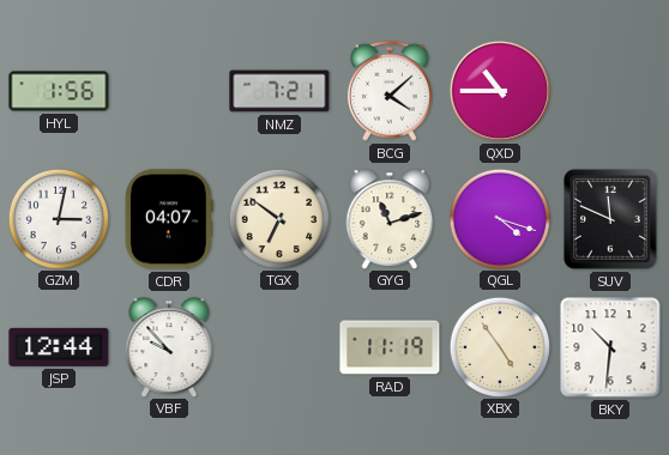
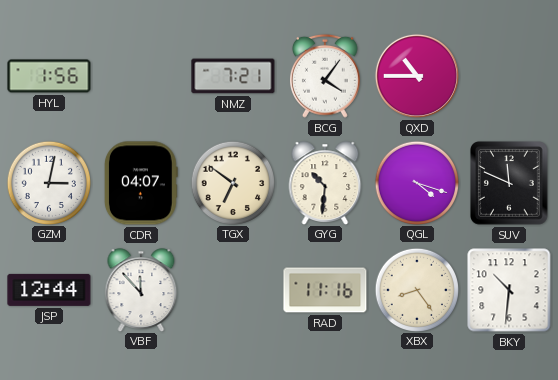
BCG: 4:08 -> 4:06 (325, 76)
GYG: 11:12 -> 10:31 (325, 183)
VBF: 9:53 -> 11:53 (141, 290)
RAD: 11:19 -> 11:16 (325, 290)
XBX: 4:54 -> 8:24 (416, 289)
